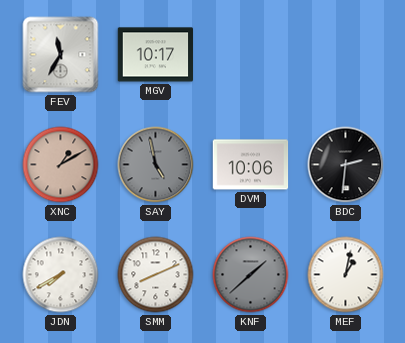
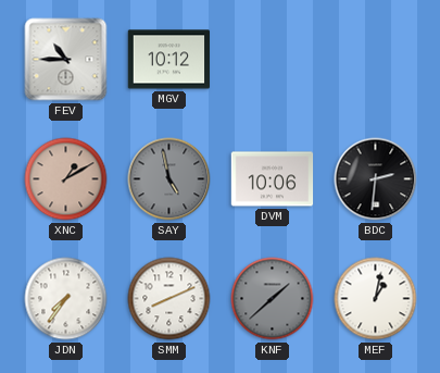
FEV: 11:35 -> 10:45 (66, 60)
MGV: 10:17 -> 10:12 (169, 60)
JDN: 7:40 -> 7:36 (66, 299)
